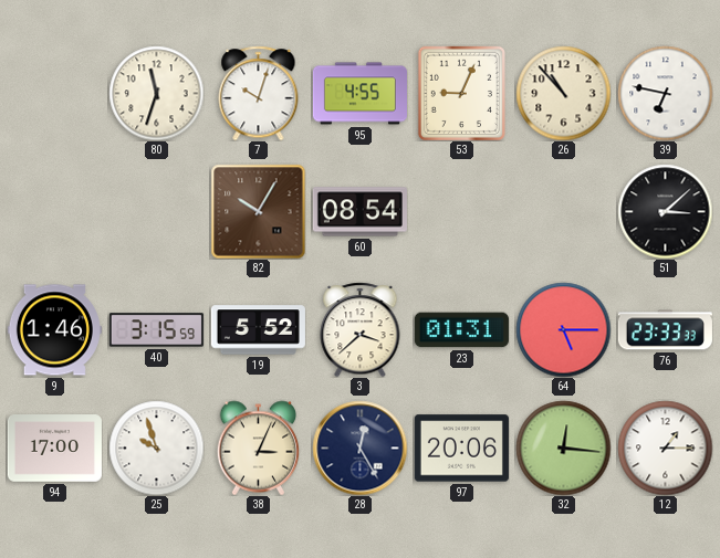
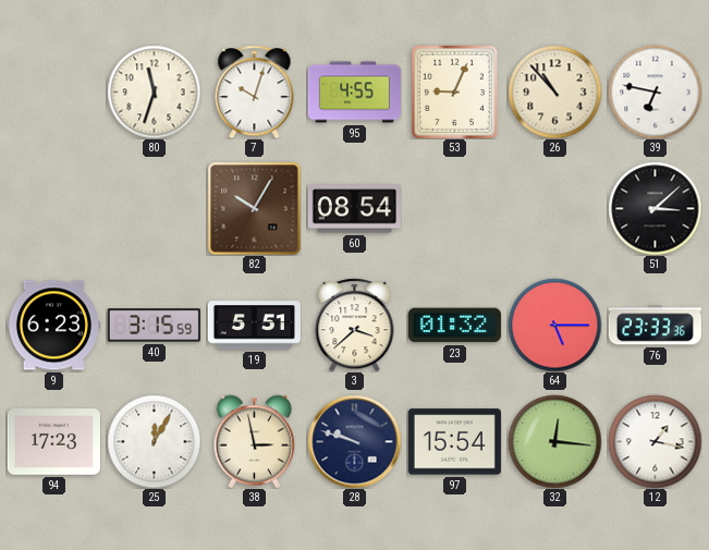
9: 1:46 -> 6:23 (53, 326)
19: 5:52 -> 5:51 (254, 326)
23: 01:31 -> 01:32 (454, 326)
76: 23:33:33 -> 23:33:36 (655, 326)
94: 17:00 -> 17:23 (53, 442)
25: 9:57 -> 12:05 (154, 441)
38: 3:04 -> 2:58 (255, 441)
28: 12:25 -> 9:48 (354, 441)
97: 20:06 -> 15:54 (454, 442)
12: 1:15 -> 1:17 (655, 441)
